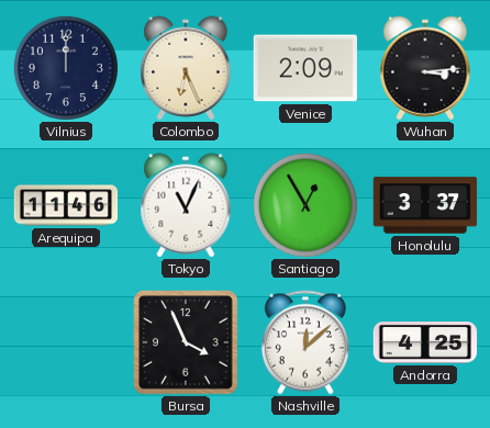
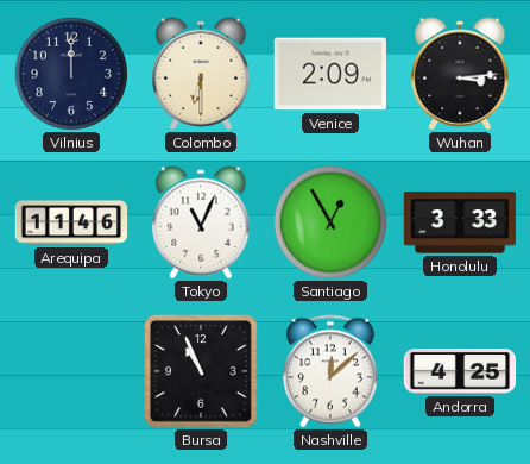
Colombo: 6:26 -> 6:30 (201, 74)
Honolulu: 3:37 -> 3:33 (460, 222)
Bursa: 3:56 -> 10:56 (202, 372)
